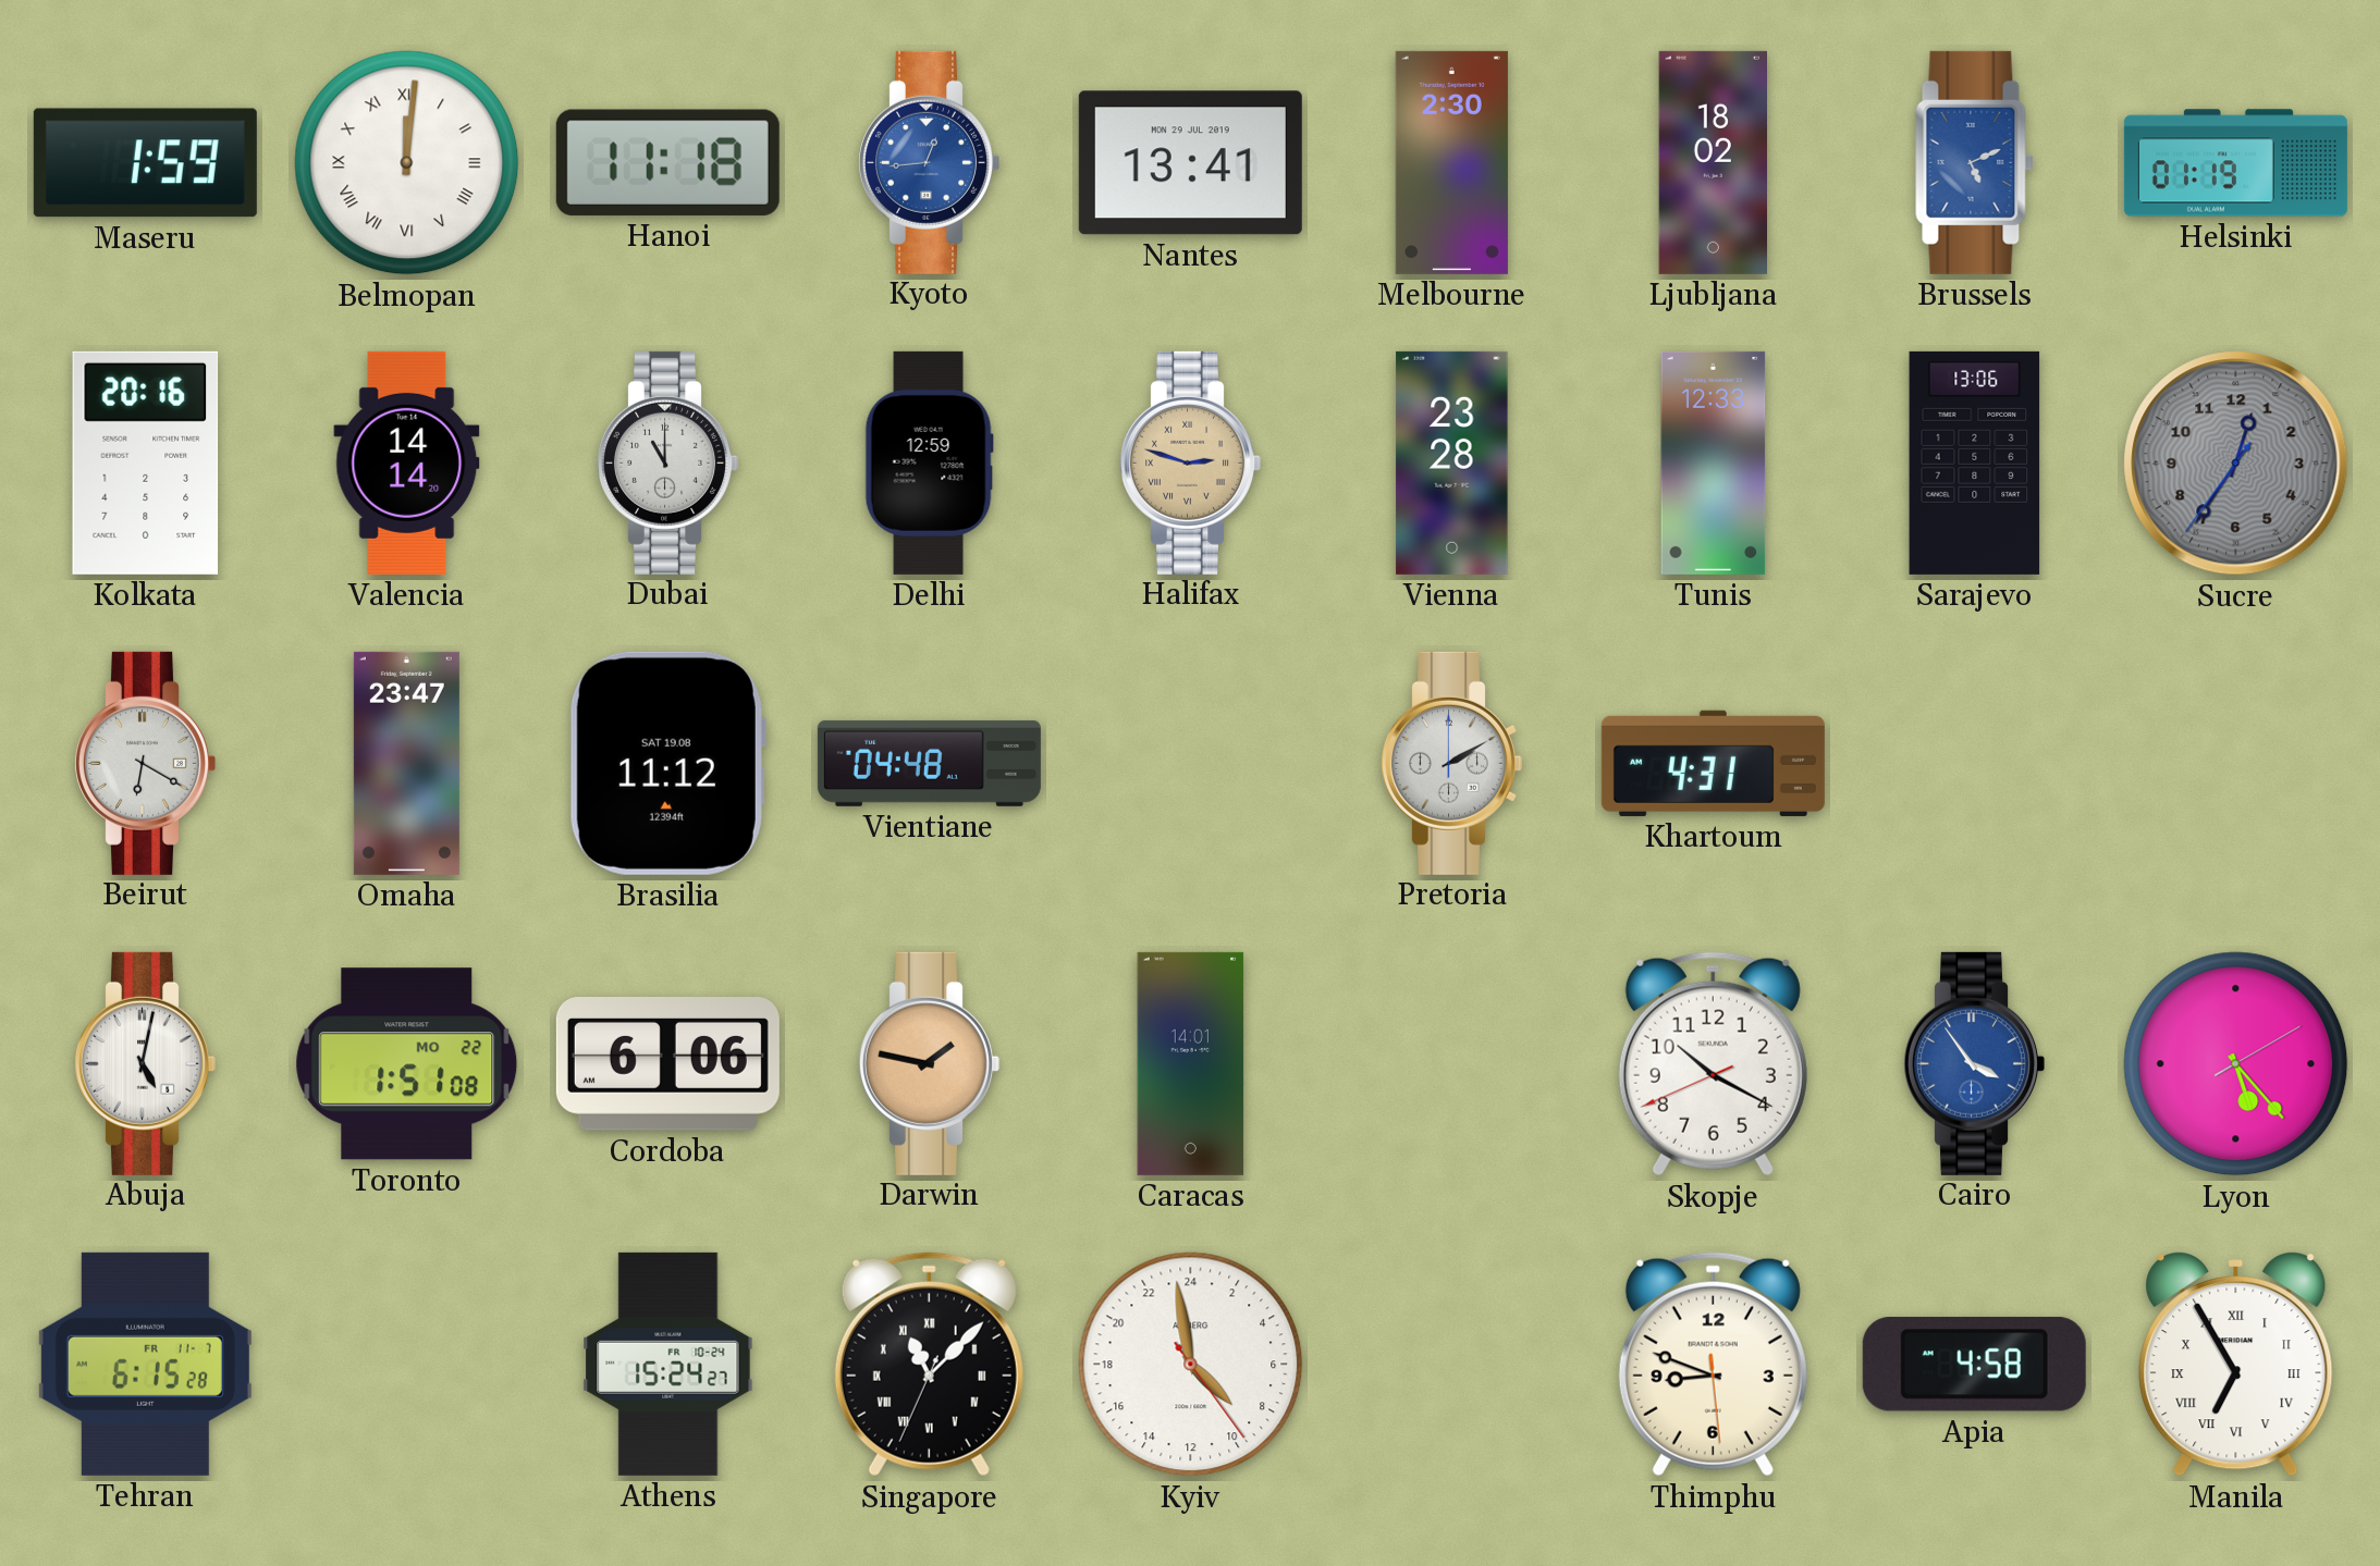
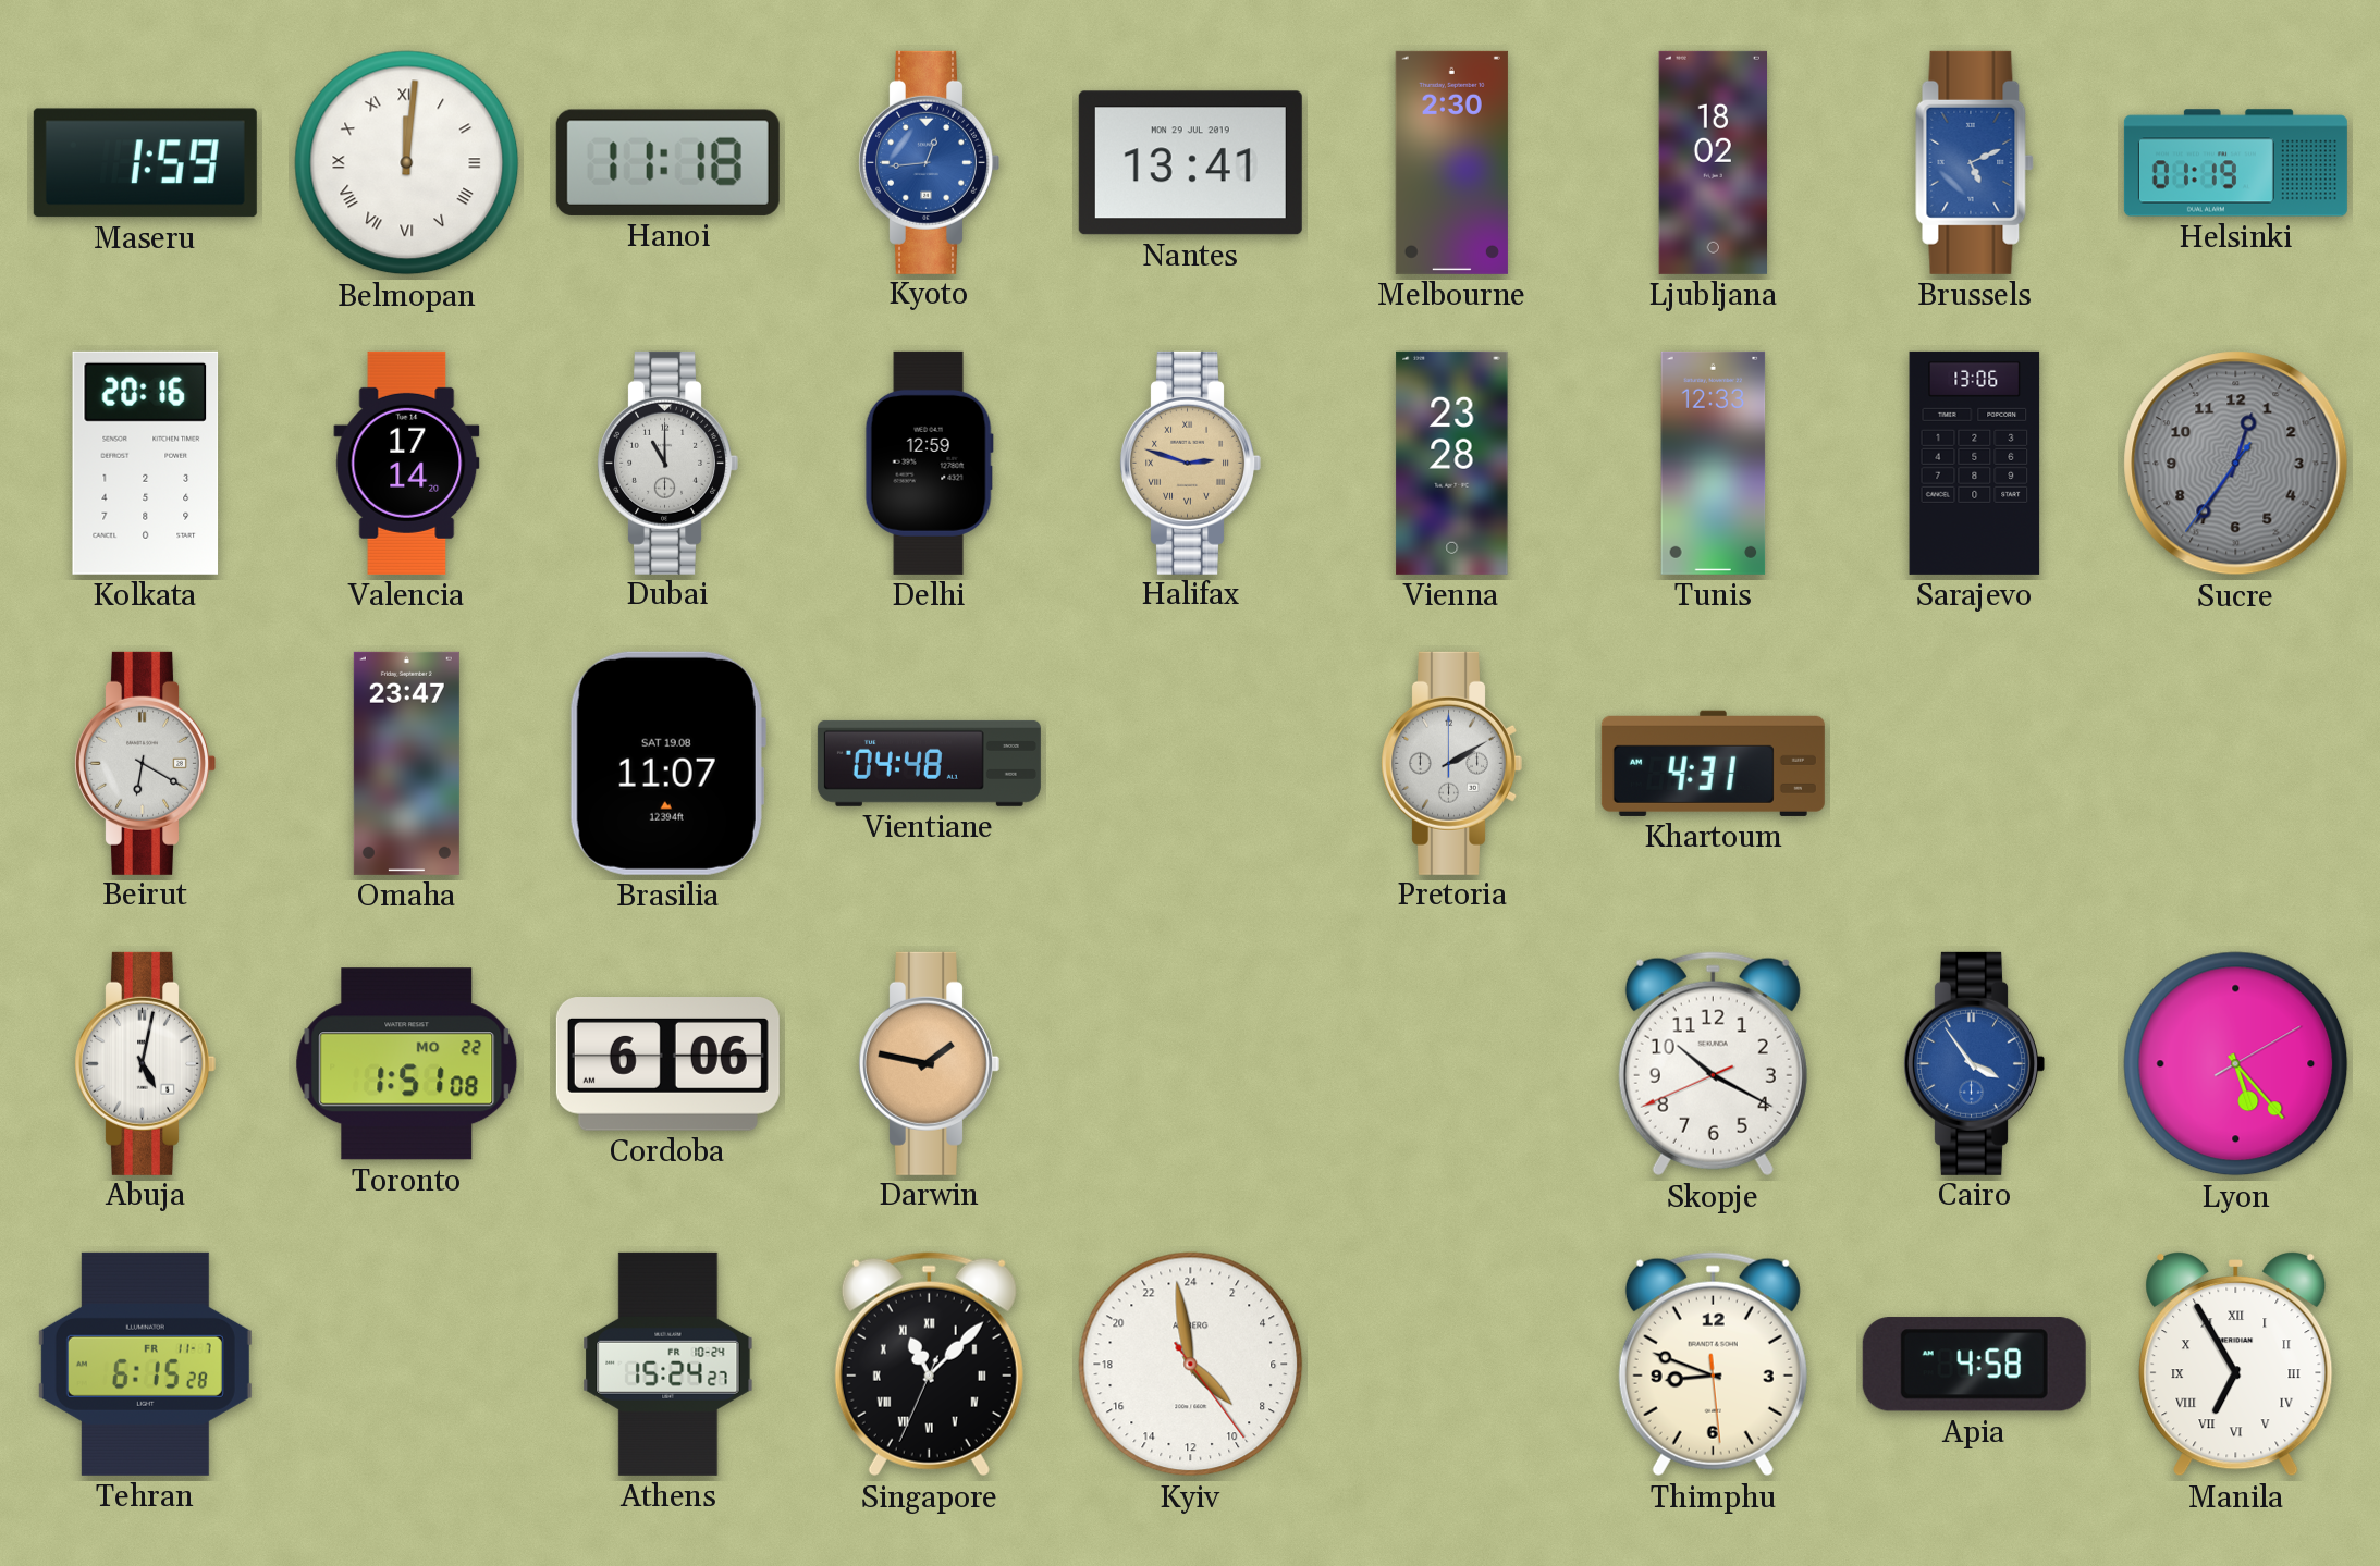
Valencia: 14:14 -> 17:14 (407, 463)
Brasilia: 11:12 -> 11:07 (667, 763)
Caracas: 14:01 -> none (1191, 1063)
